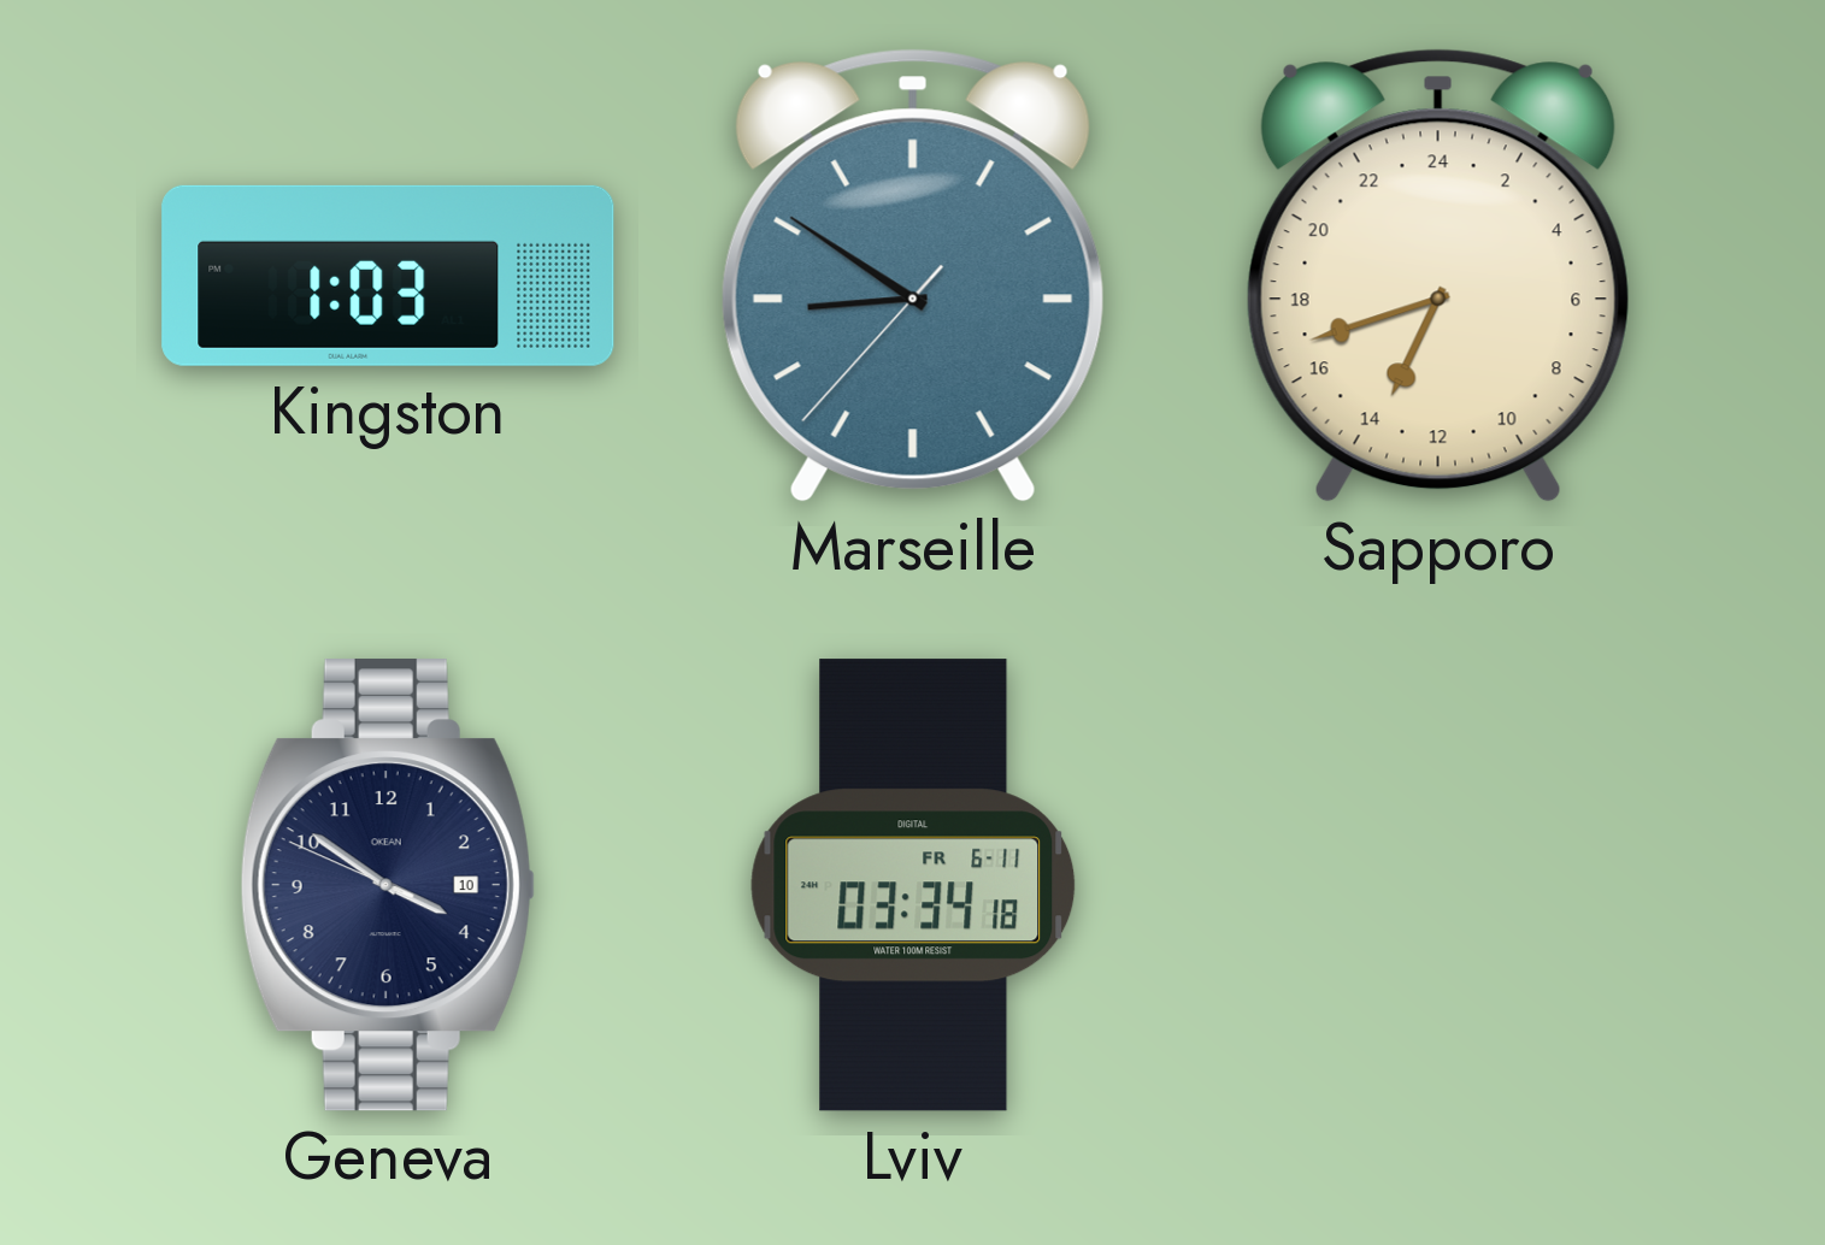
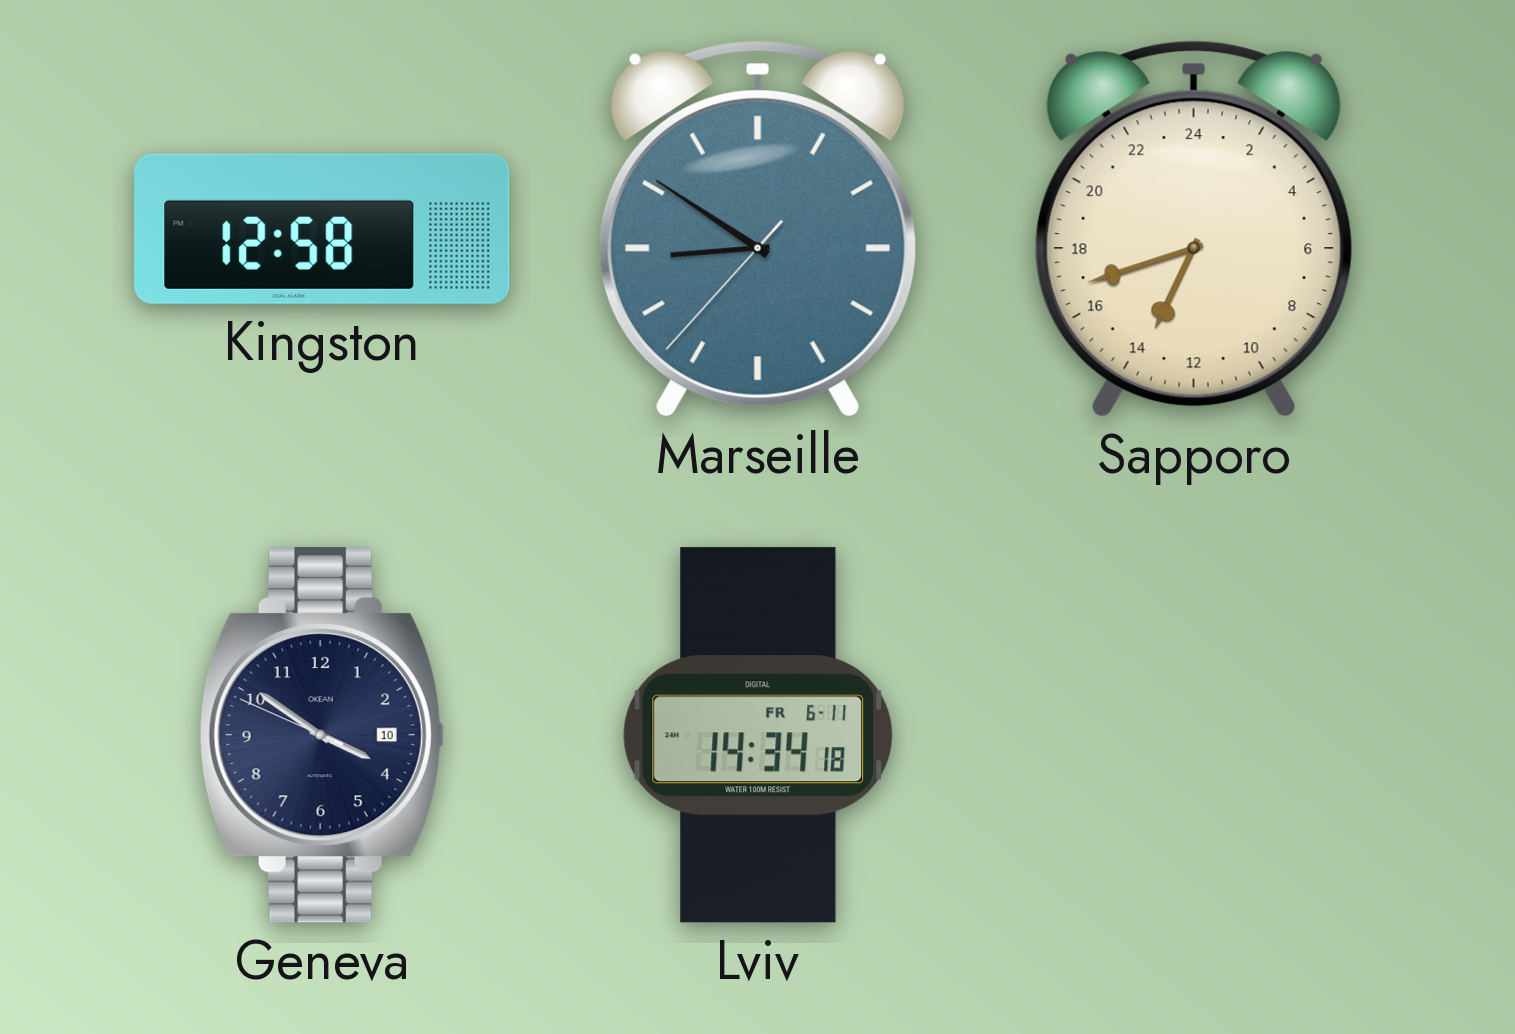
Kingston: 1:03 -> 12:58 (322, 229)
Lviv: 03:34 -> 14:34 (758, 735)
